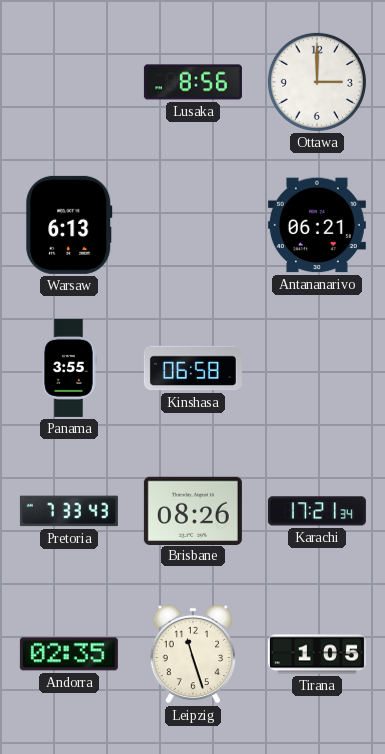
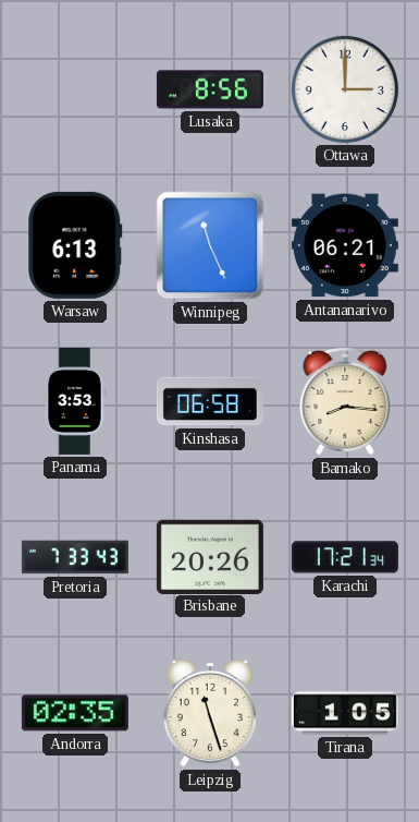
Winnipeg: none -> 11:26 (210, 245)
Panama: 3:55 -> 3:53 (75, 401)
Bamako: none -> 8:16 (345, 401)
Brisbane: 08:26 -> 20:26 (210, 556)
